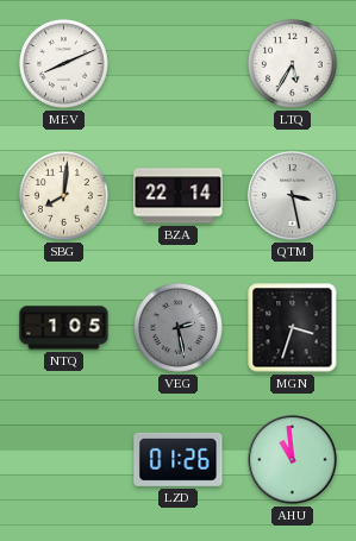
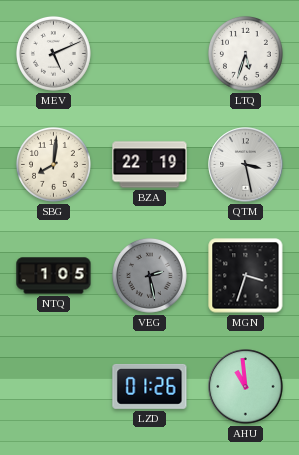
MEV: 8:11 -> 5:11 (53, 53)
LTQ: 5:35 -> 5:33 (245, 53)
BZA: 22:14 -> 22:19 (150, 165)
